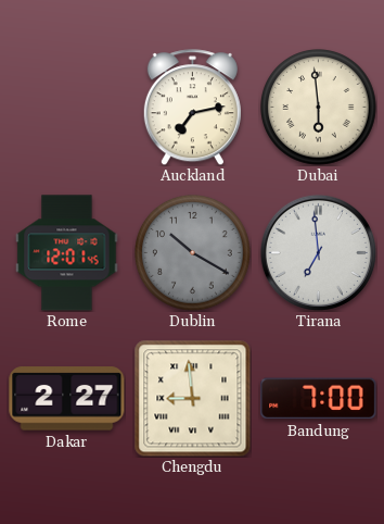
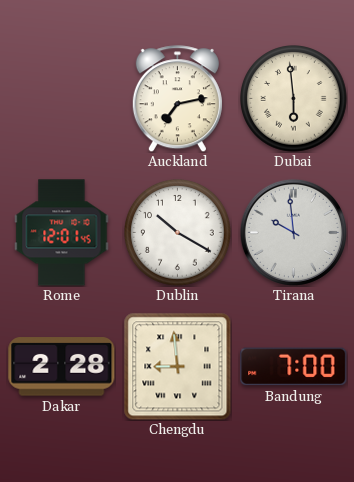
Dublin dial: grey -> white (178, 233)
Tirana: 6:59 -> 9:59 (293, 232)
Dakar: 2:27 -> 2:28 (62, 367)
